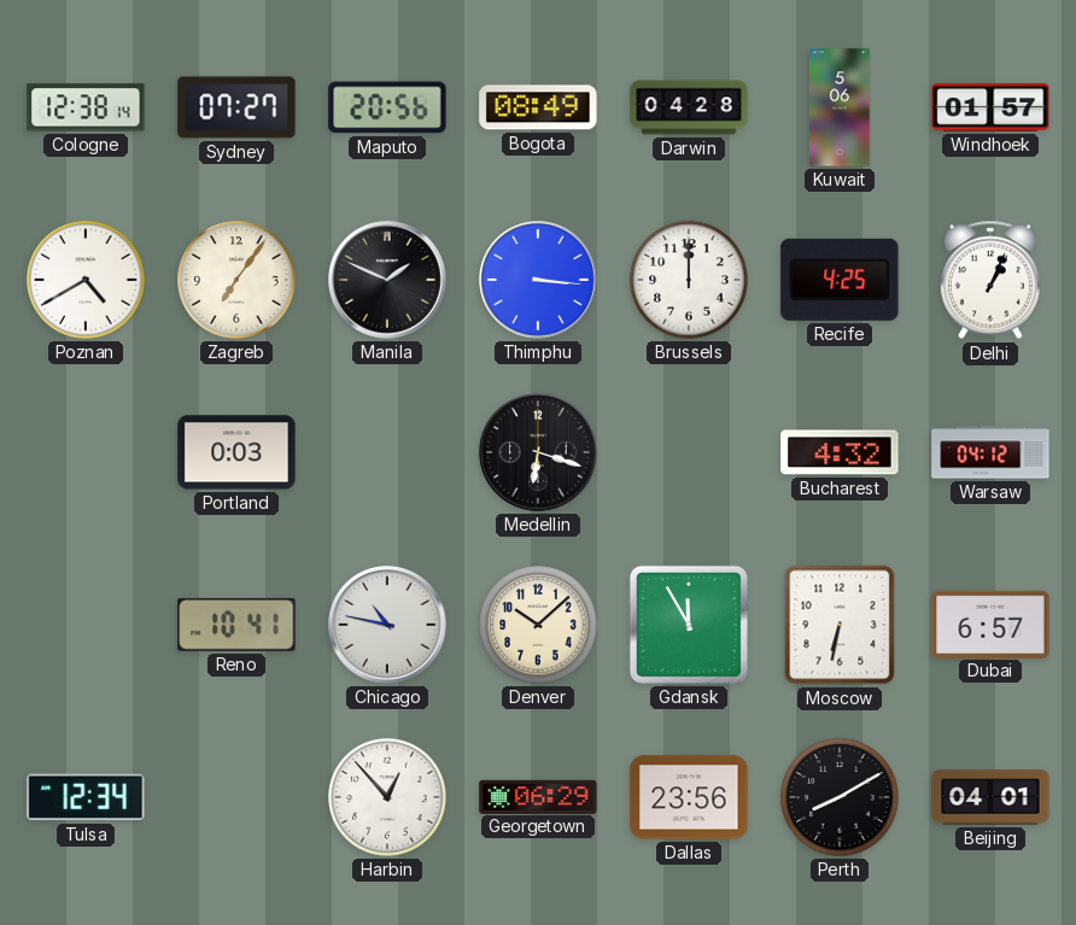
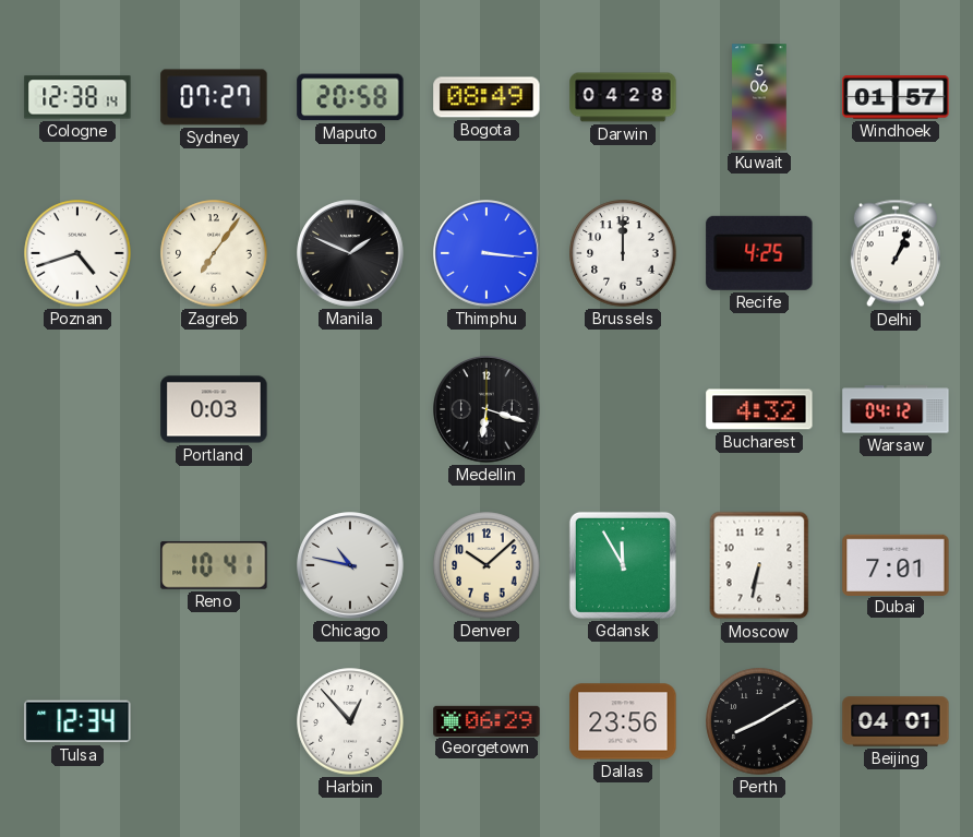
Maputo: 20:56 -> 20:58 (350, 97)
Poznan: 4:40 -> 4:42 (77, 253)
Dubai: 6:57 -> 7:01 (896, 564)
